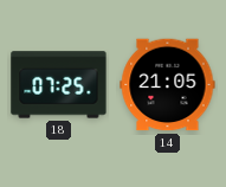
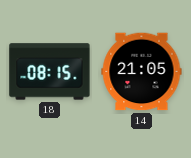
18: 07:25 -> 08:15 (50, 72)
